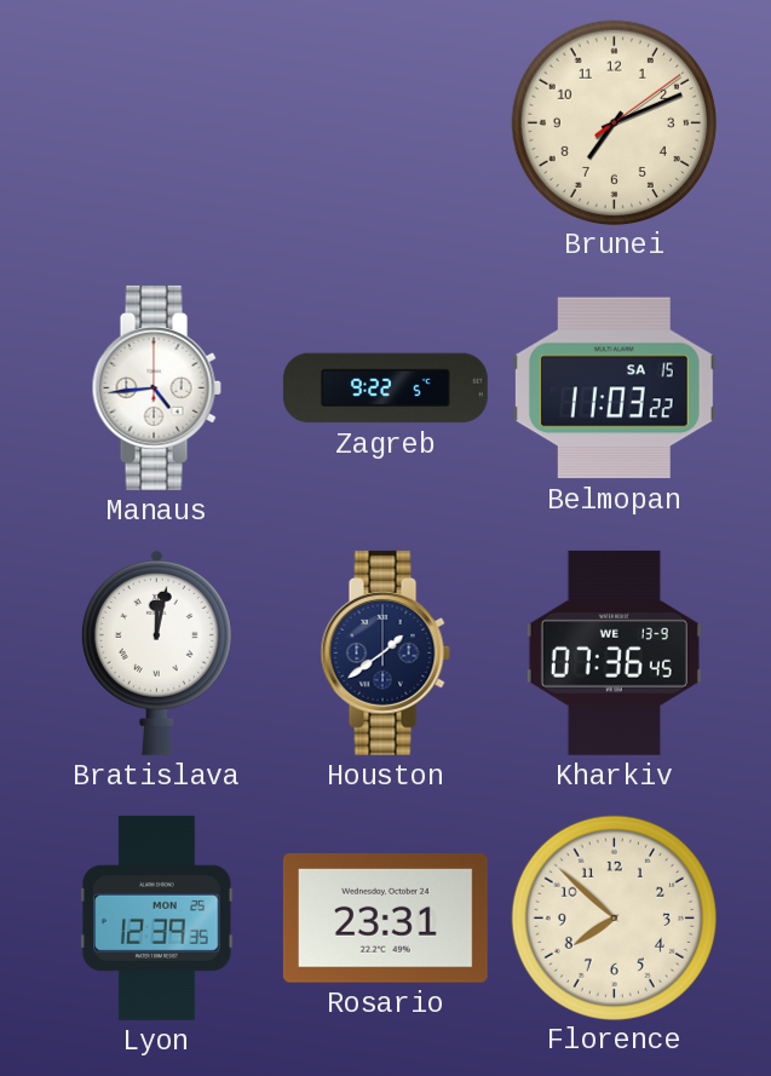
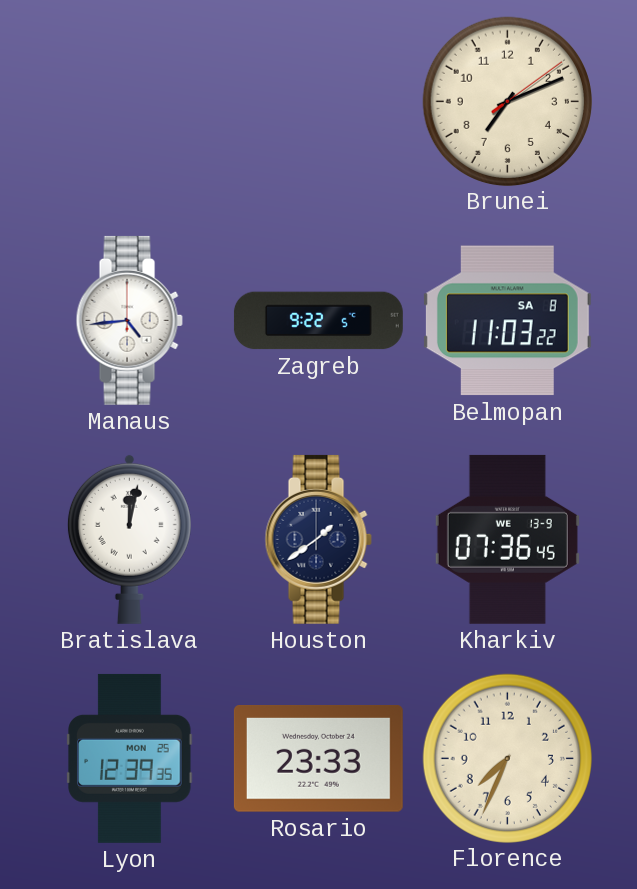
Belmopan date: SA 15 -> SA 8 (507, 321)
Rosario: 23:31 -> 23:33 (318, 759)
Florence: 7:52 -> 7:34 (507, 758)
